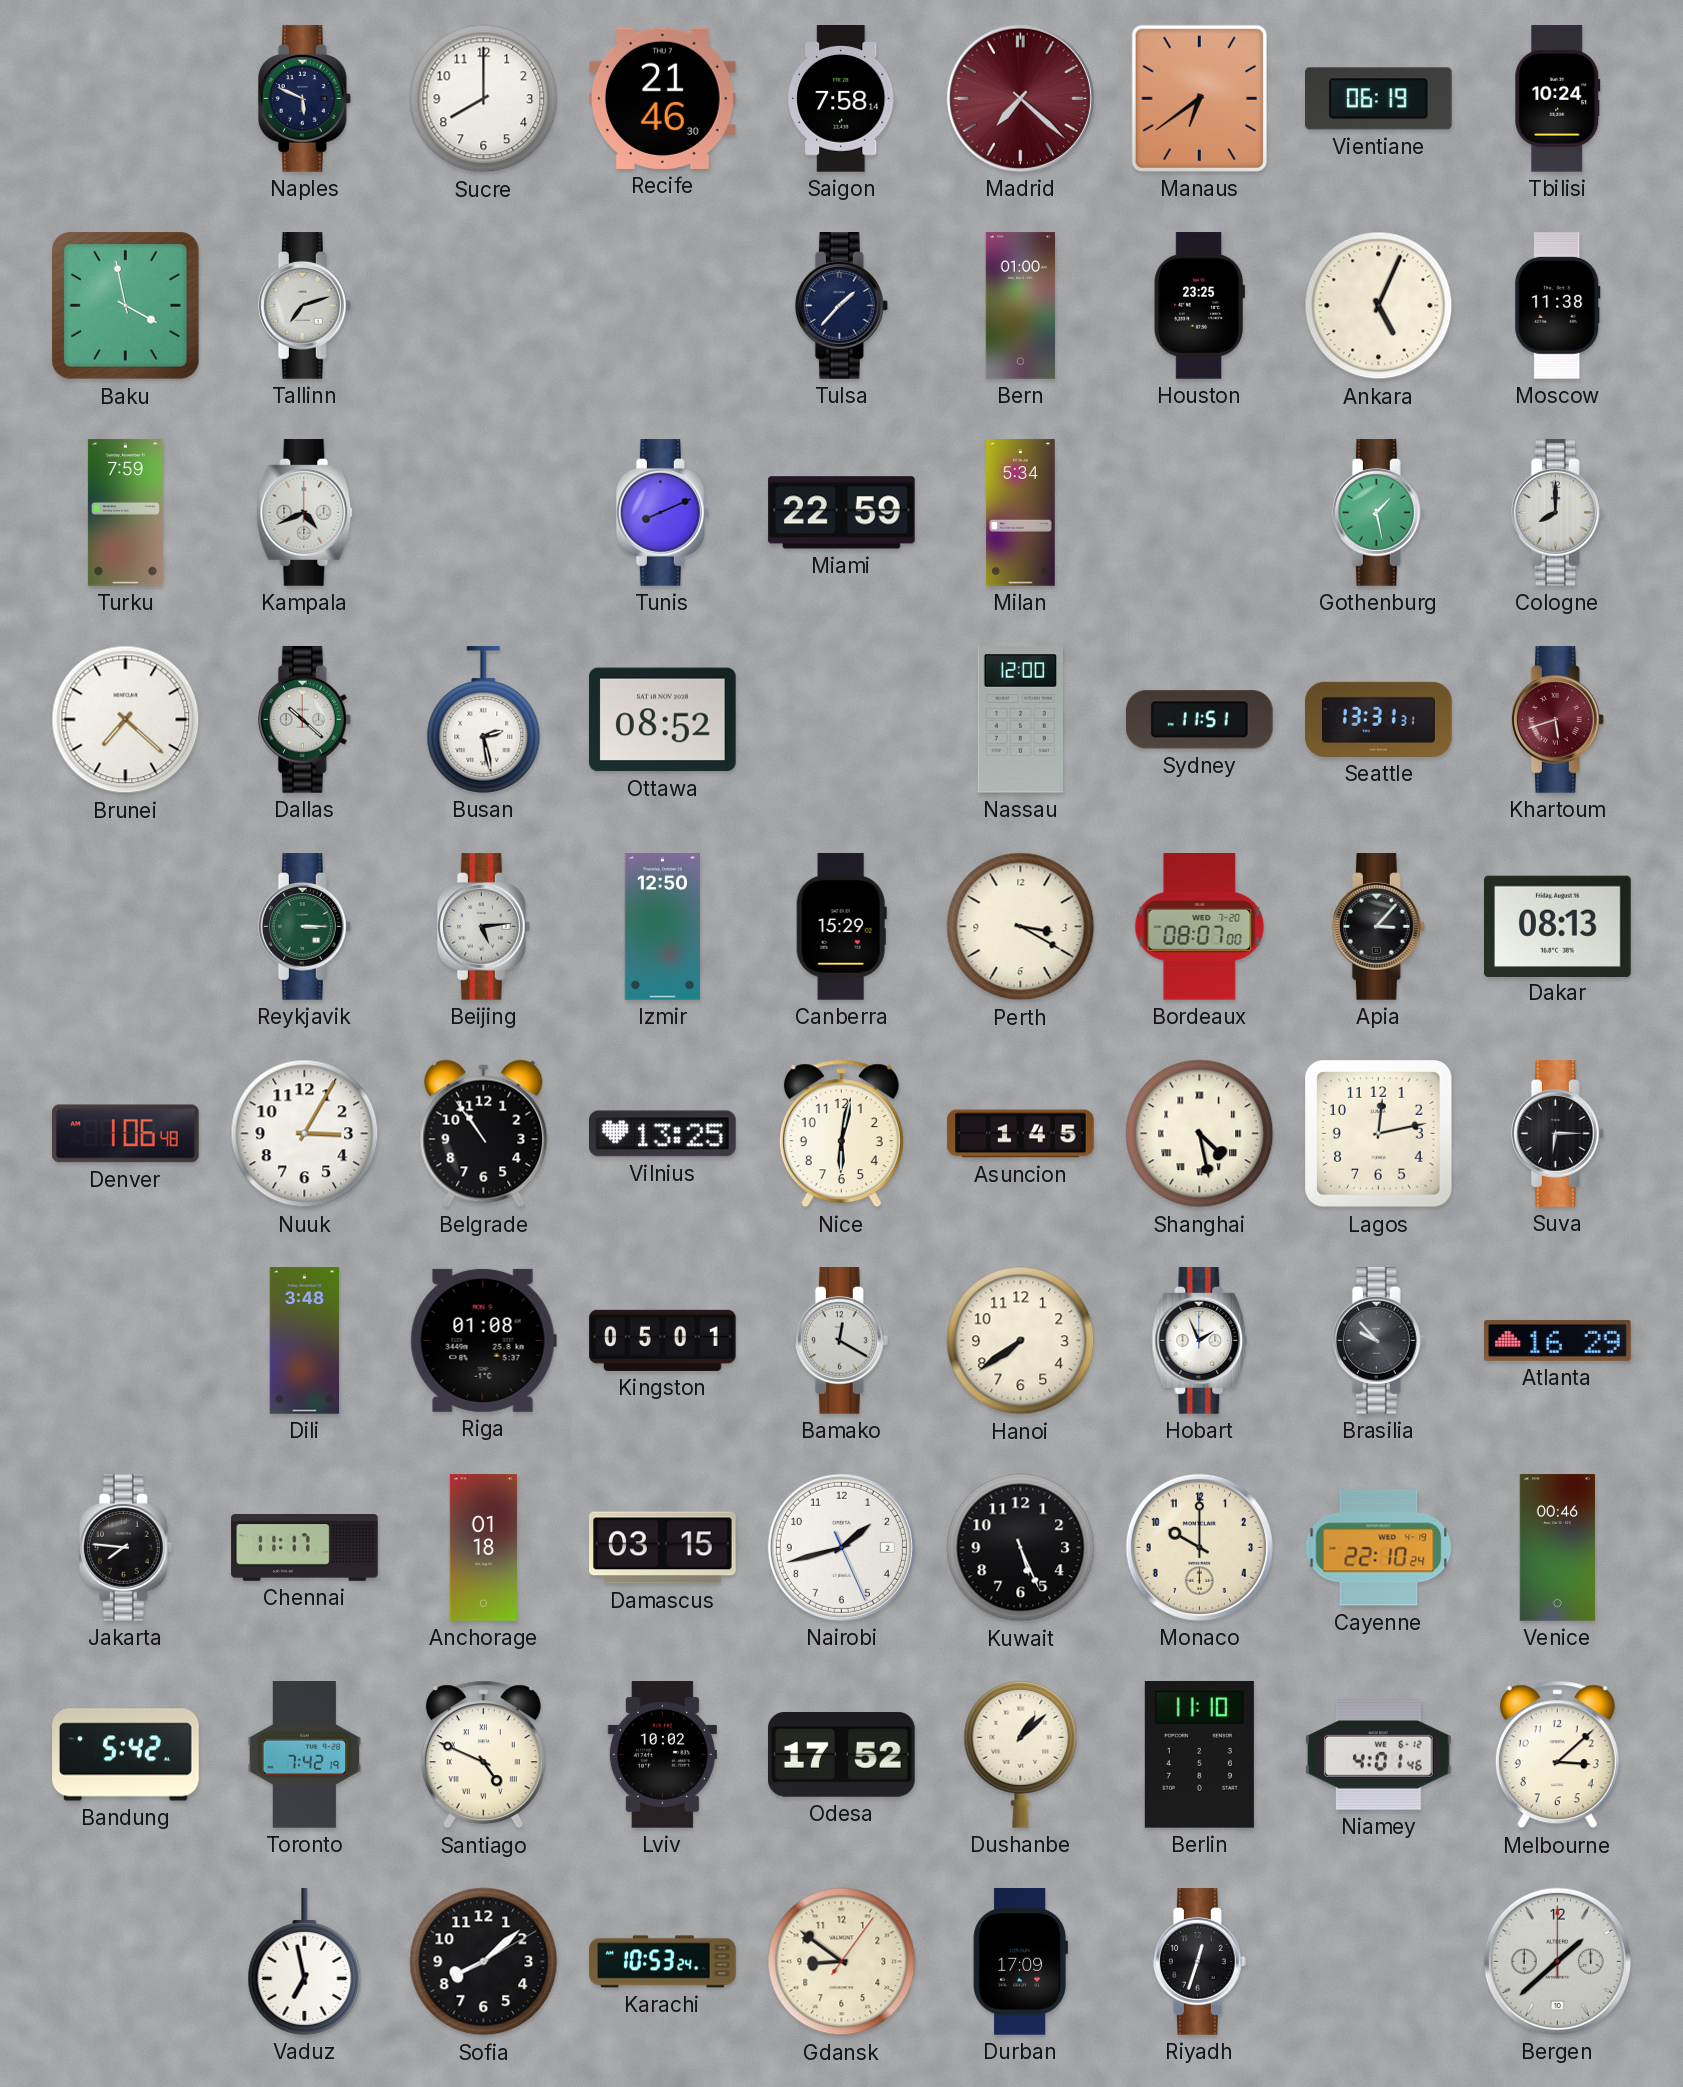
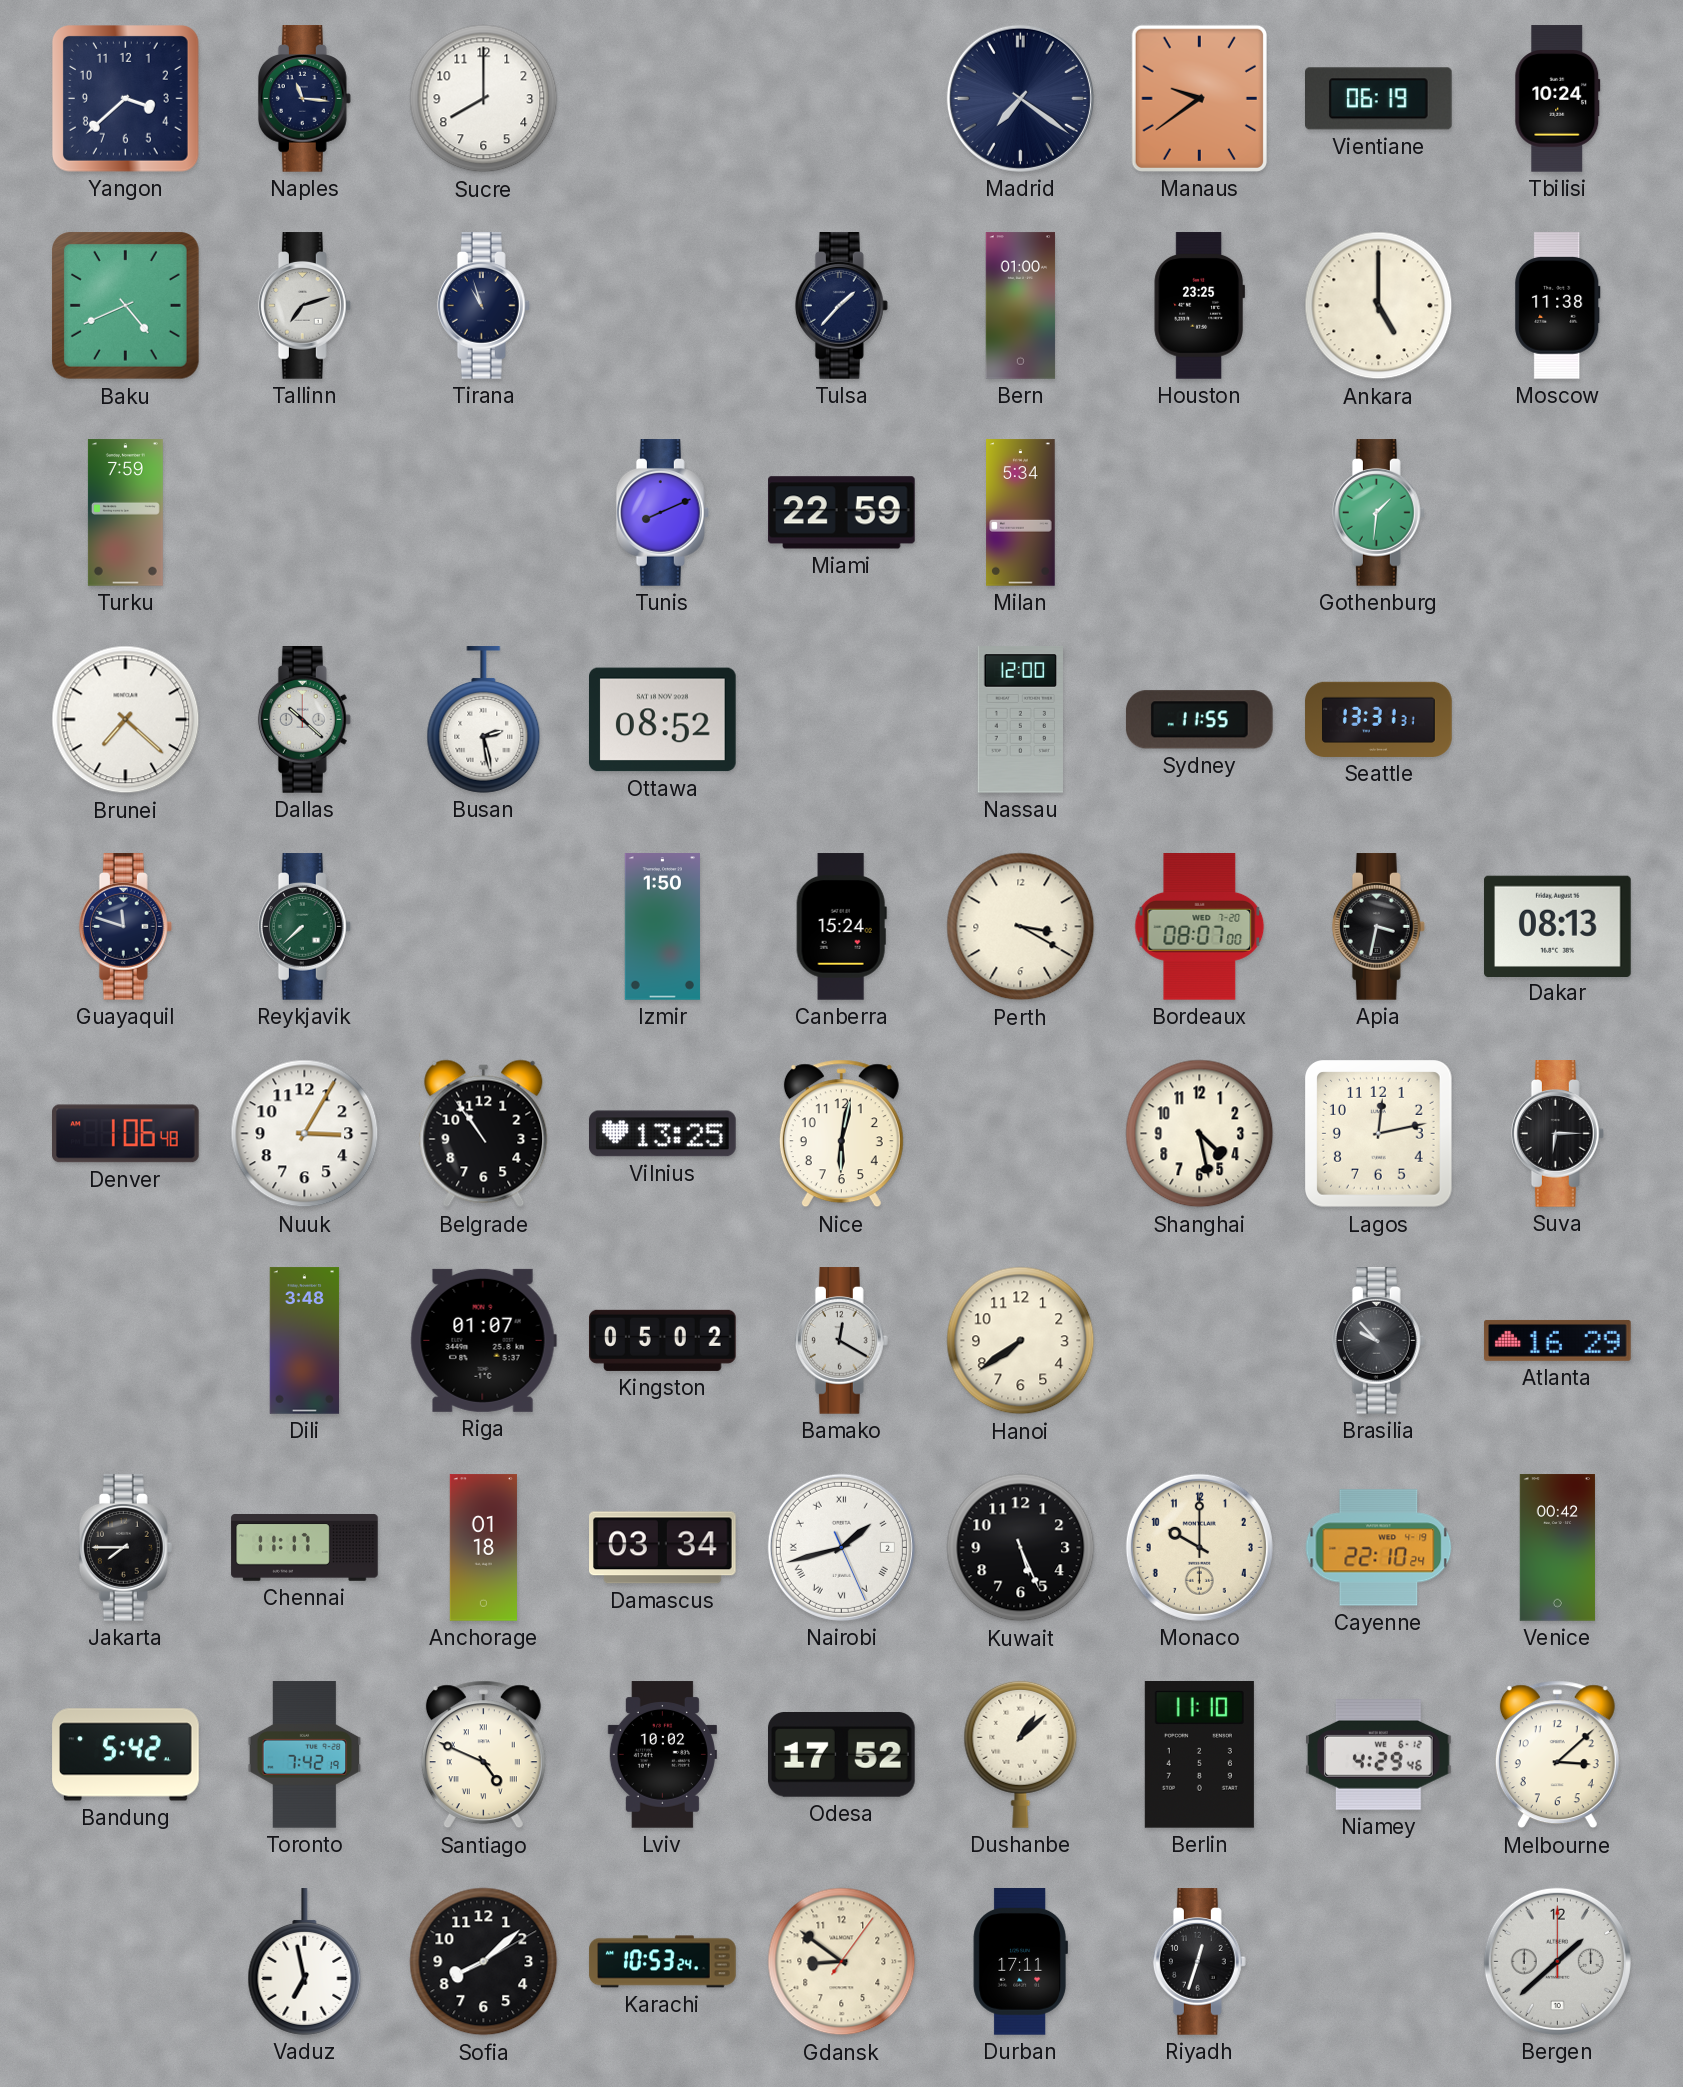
Yangon: none -> 3:38 (126, 99)
Naples: 5:49 -> 11:16 (304, 99)
Recife: 21:46 -> none (663, 98)
Saigon: 7:58 -> none (842, 99)
Madrid: 7:22 -> 7:21 (1020, 98)
Madrid dial: burgundy -> navy (1020, 98)
Manaus: 6:39 -> 9:39 (1199, 98)
Baku: 3:58 -> 4:41 (126, 306)
Tirana: none -> 10:57 (483, 306)
Ankara: 5:04 -> 5:00 (1379, 306)
Kampala: 4:41 -> none (305, 513)
Gothenburg: 1:28 -> 1:31 (1378, 513)
Cologne: 8:00 -> none (1557, 513)
Sydney: 11:51 -> 11:55 (1199, 720)
Khartoum: 5:42 -> none (1557, 720)
Guayaquil: none -> 11:48 (125, 927)
Reykjavik: 3:15 -> 7:38 (304, 927)
Beijing: 5:14 -> none (483, 927)
Izmir: 12:50 -> 1:50 (662, 927)
Canberra: 15:29 -> 15:24 (841, 927)
Apia: 3:07 -> 3:32 (1378, 927)
Asuncion: 1:45 -> none (1021, 1134)
Shanghai numerals: Roman -> Arabic (1200, 1134)
Riga: 01:08 -> 01:07 (483, 1340)
Kingston: 05:01 -> 05:02 (663, 1340)
Hobart: 1:56 -> none (1200, 1341)
Jakarta: 7:46 -> 7:45 (125, 1548)
Damascus: 03:15 -> 03:34 (663, 1548)
Nairobi numerals: Arabic -> Roman (841, 1547)
Venice: 00:46 -> 00:42 (1557, 1548)
Niamey: 4:01 -> 4:29 (1379, 1755)
Durban: 17:09 -> 17:11 (1020, 1962)
